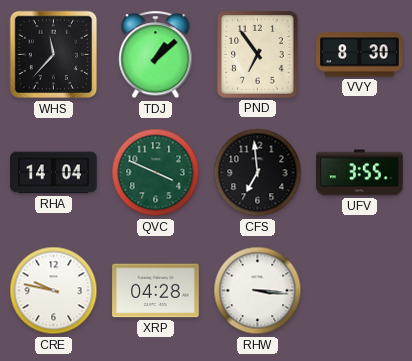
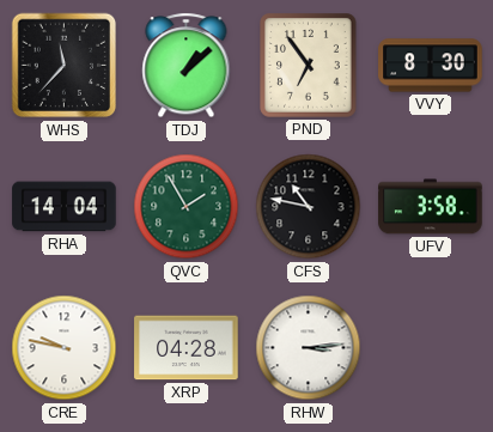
QVC: 3:49 -> 1:55 (187, 207)
CFS: 6:59 -> 10:47 (309, 207)
UFV: 3:55 -> 3:58 (431, 207)
RHW: 3:16 -> 3:14 (309, 348)
